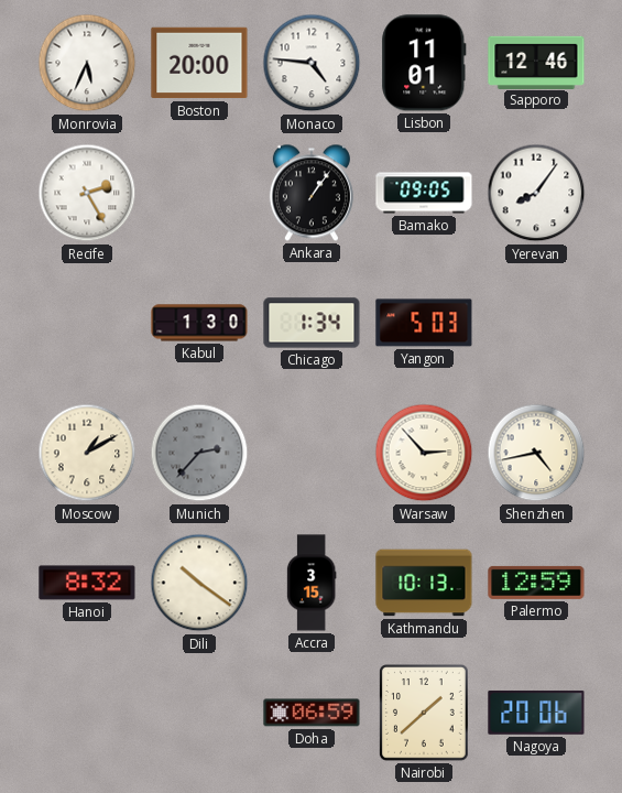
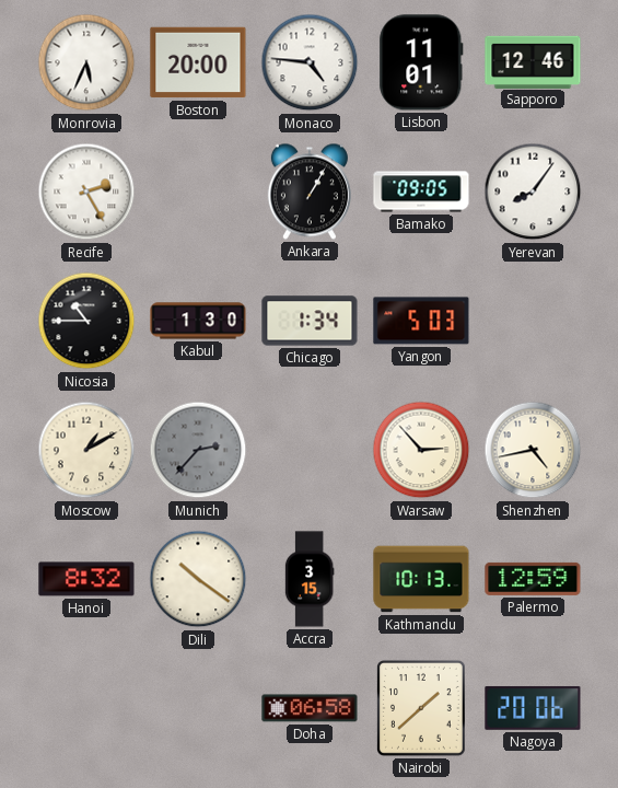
Ankara: 1:06 -> 1:05 (310, 192)
Nicosia: none -> 10:45 (86, 321)
Doha: 06:59 -> 06:58 (310, 708)
